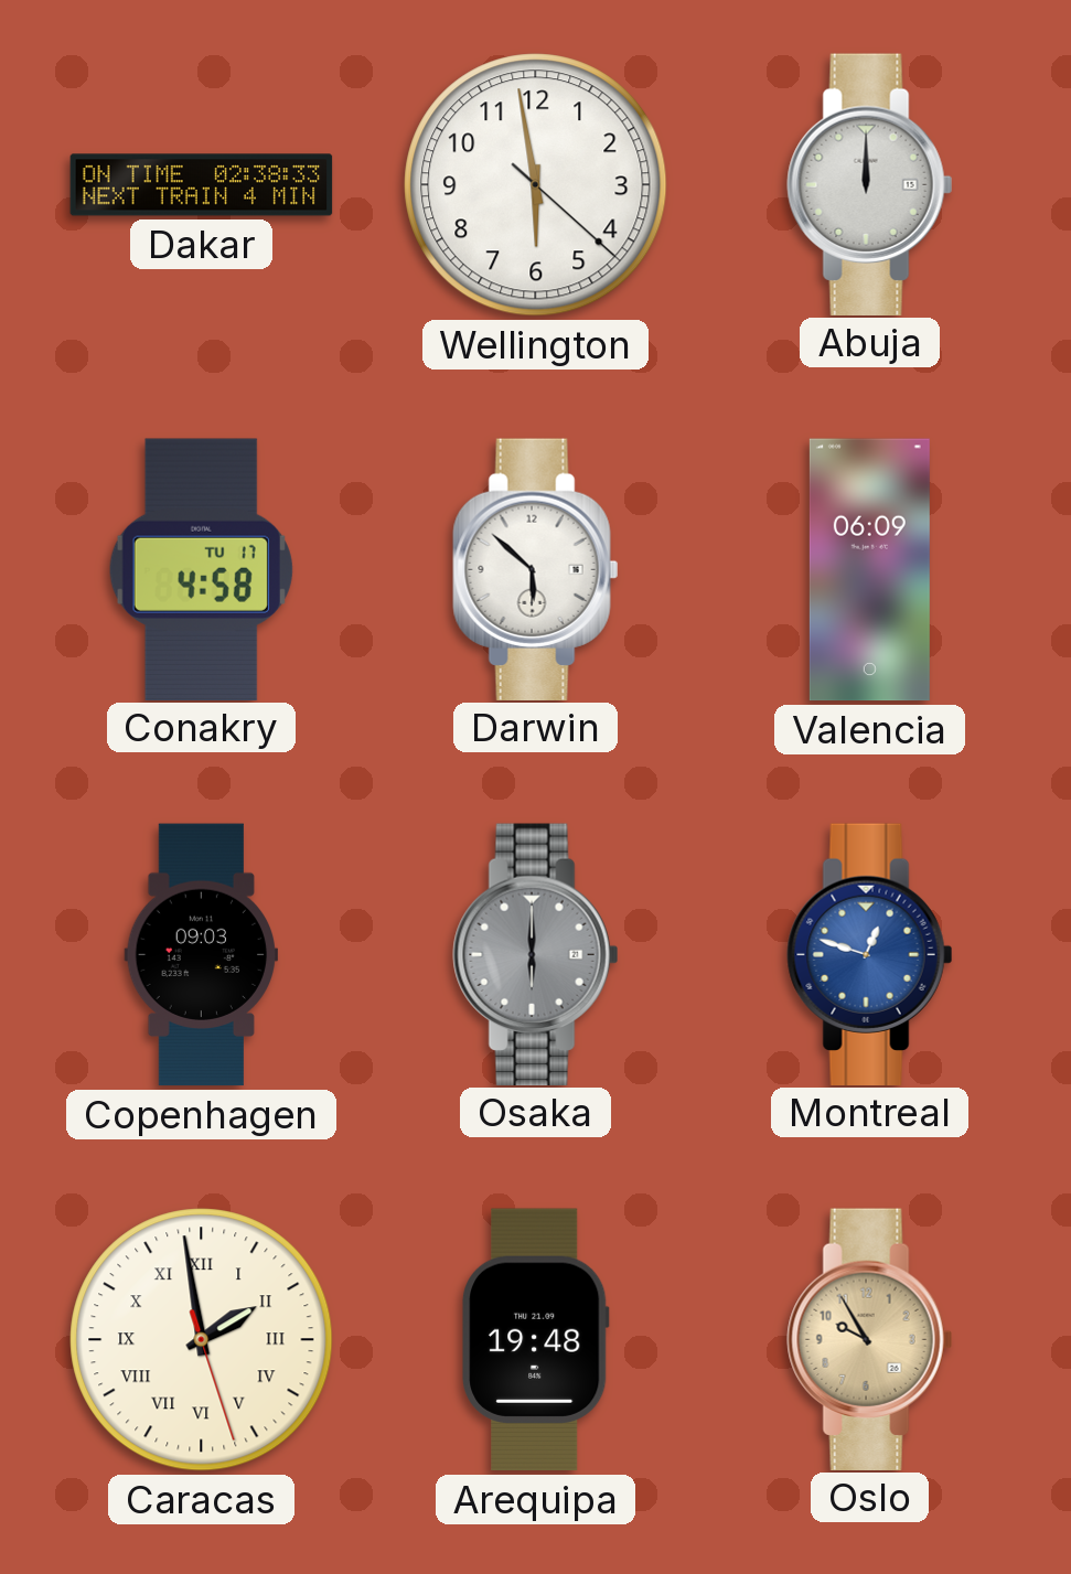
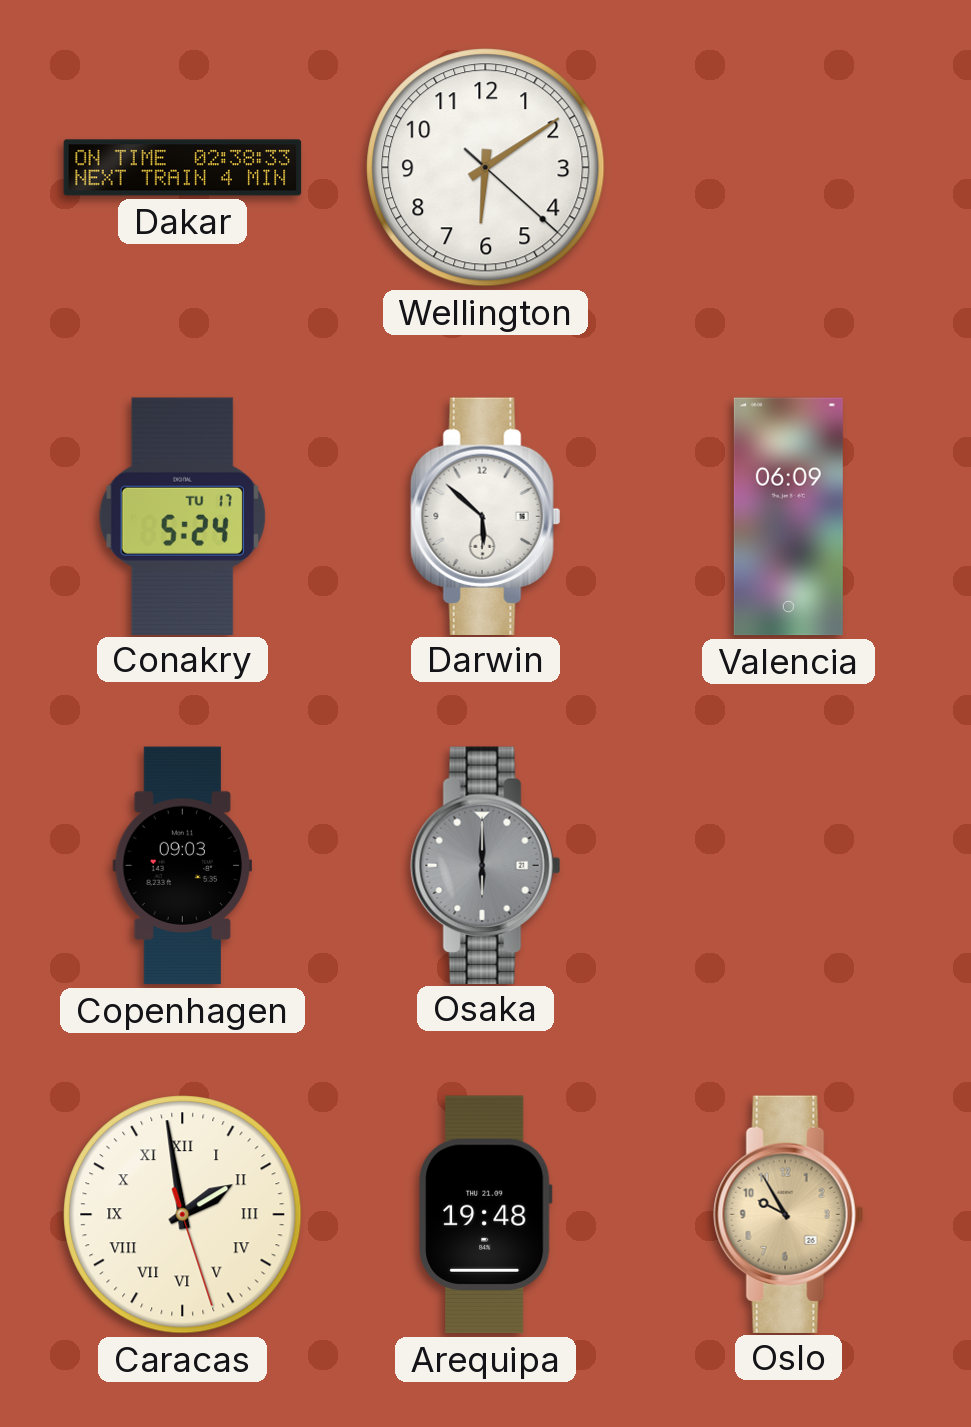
Wellington: 5:58 -> 6:09 (486, 168)
Abuja: 12:00 -> none (870, 184)
Conakry: 4:58 -> 5:24 (182, 516)
Montreal: 12:48 -> none (870, 954)
